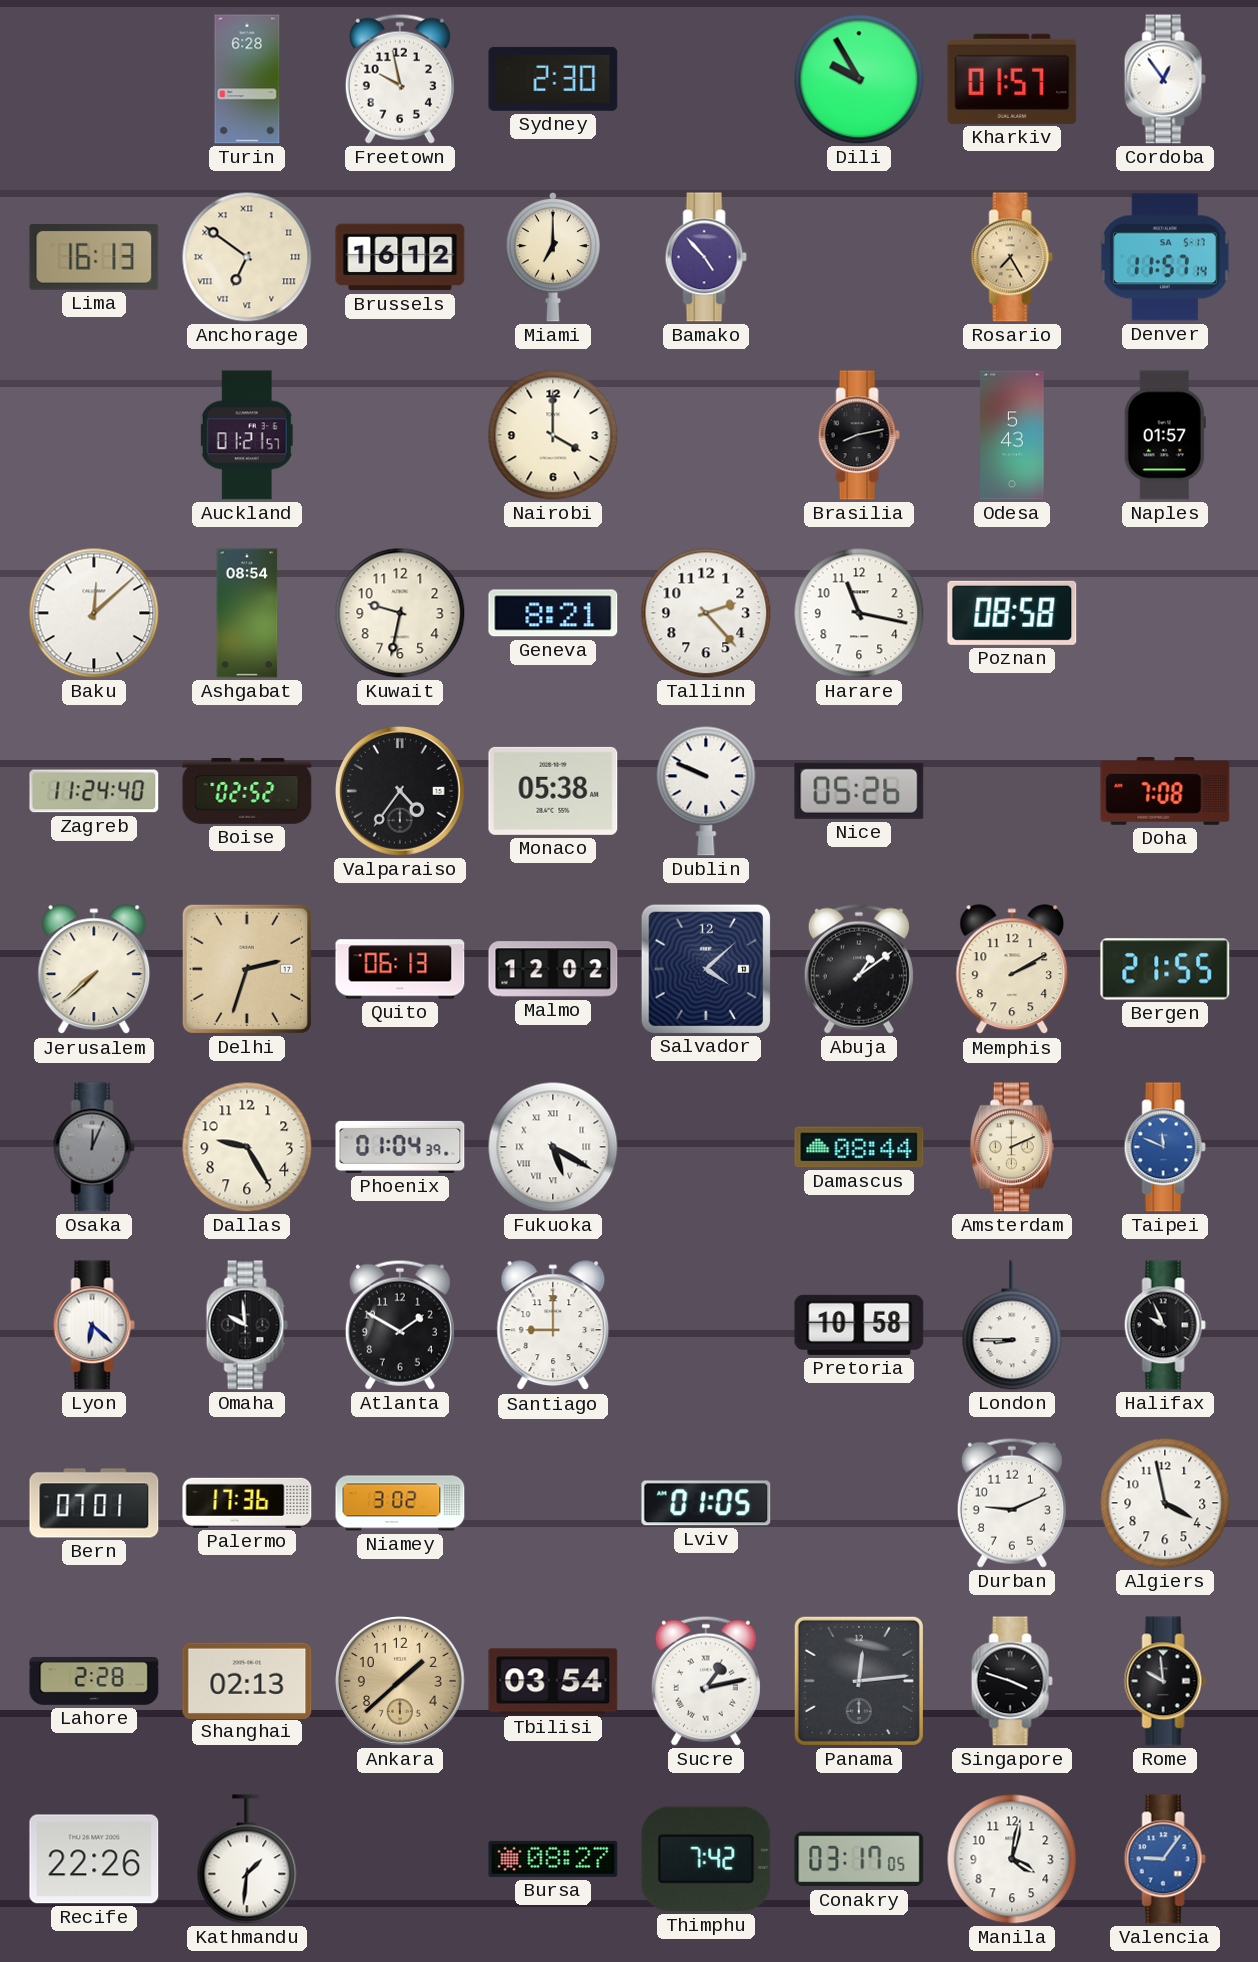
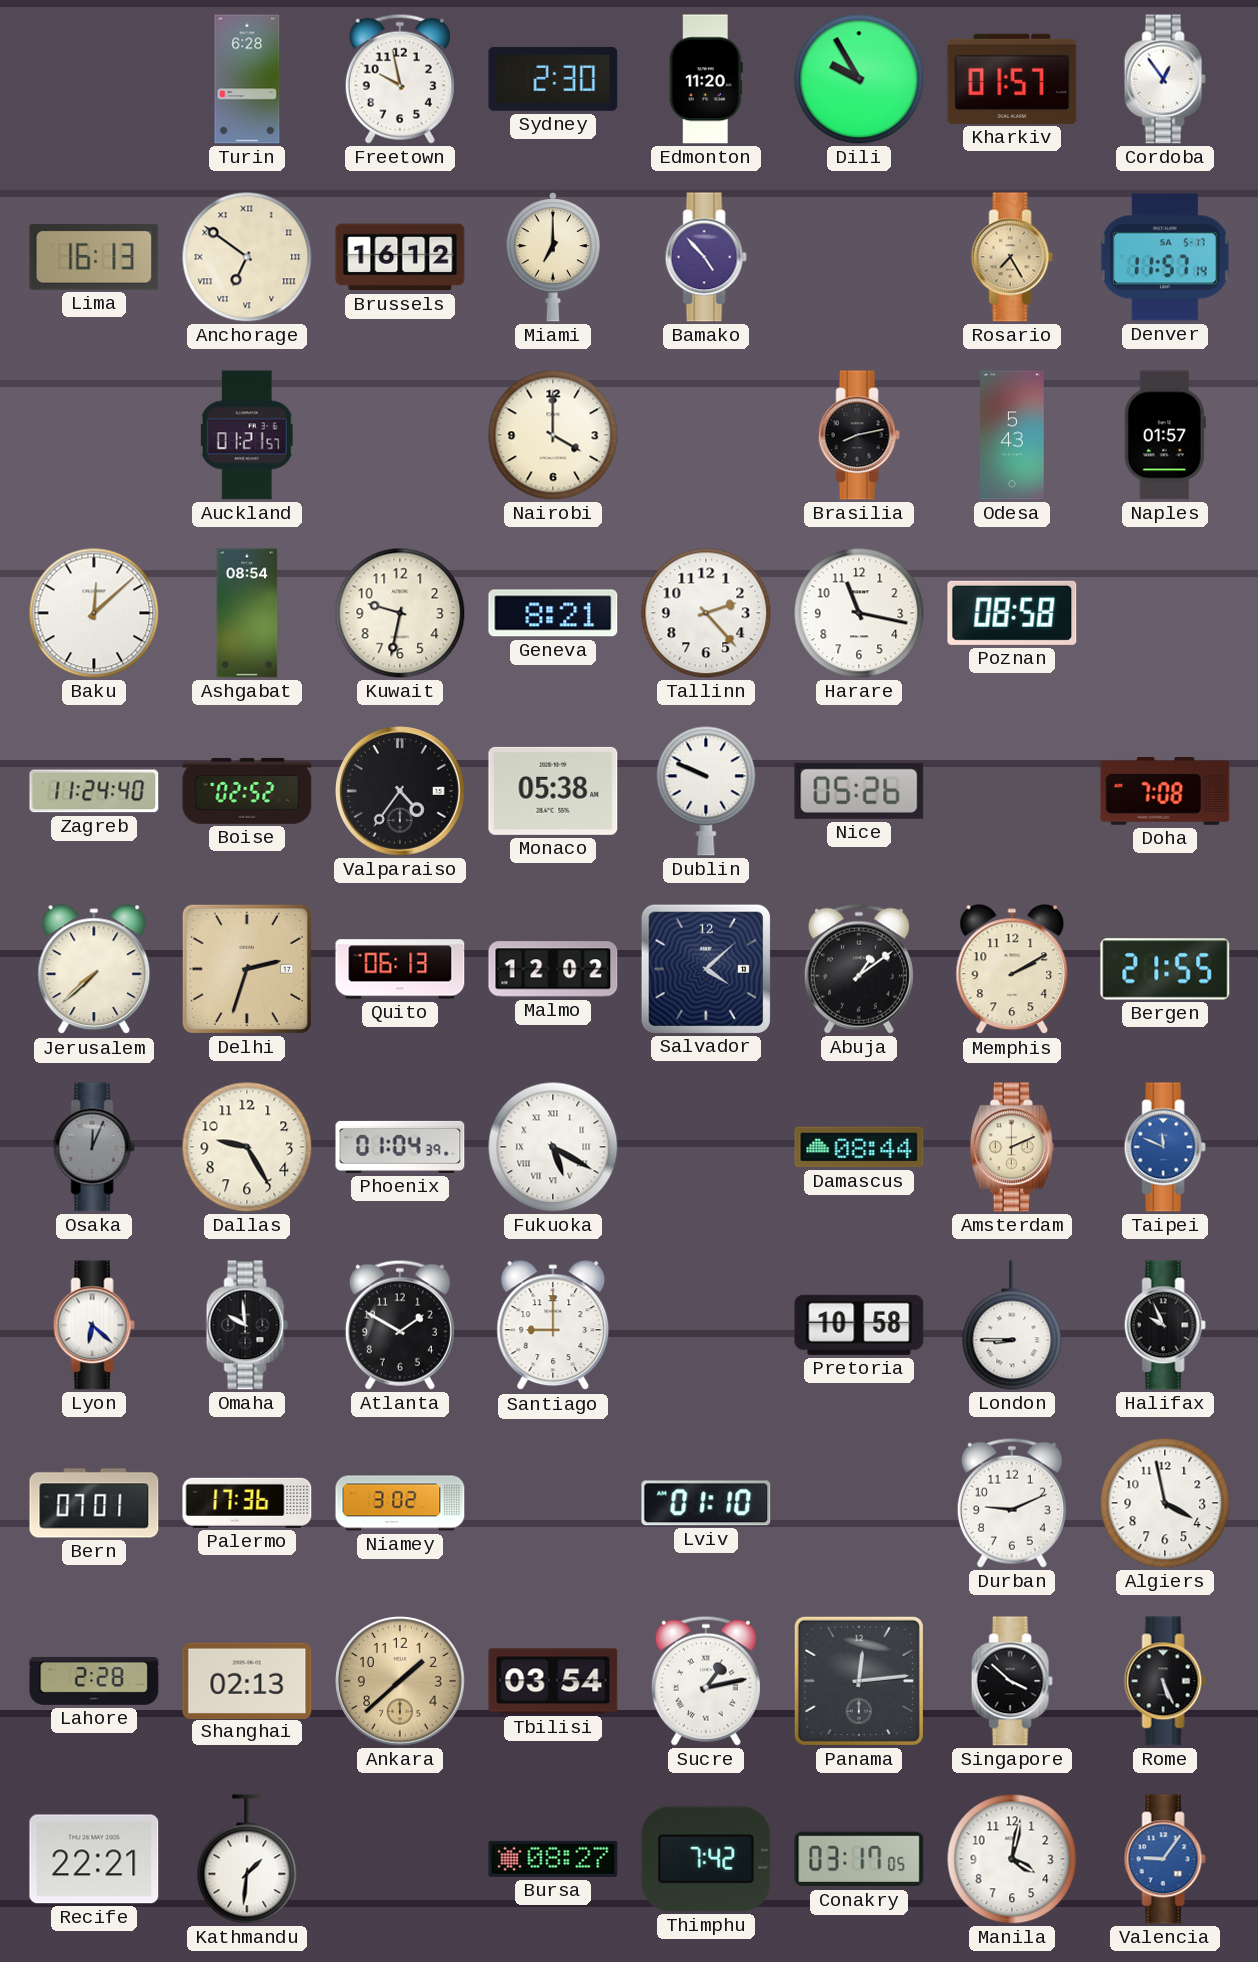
Edmonton: none -> 11:20 (706, 79)
Lviv: 01:05 -> 01:10 (706, 1503)
Singapore: 3:48 -> 3:52 (1012, 1681)
Rome: 9:59 -> 5:26 (1165, 1681)
Recife: 22:26 -> 22:21 (94, 1859)
